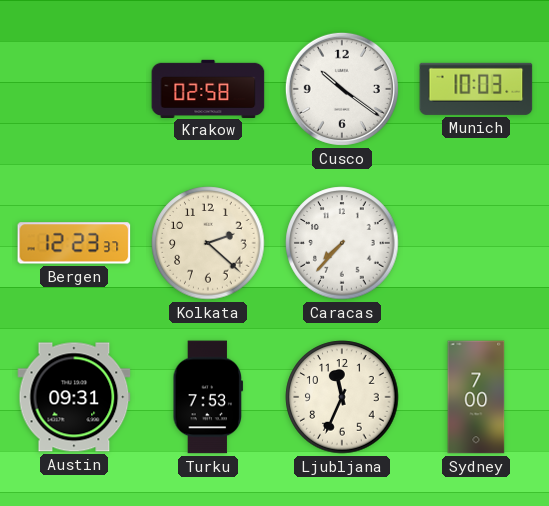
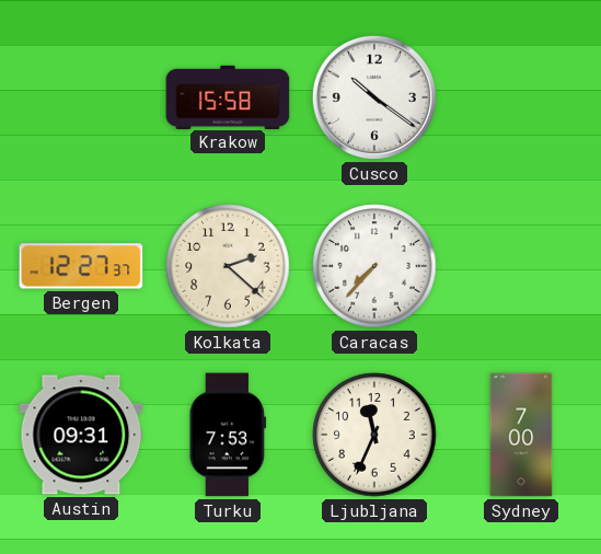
Krakow: 02:58 -> 15:58 (228, 96)
Munich: 10:03 -> none (476, 89)
Bergen: 12:23 -> 12:27 (81, 266)
